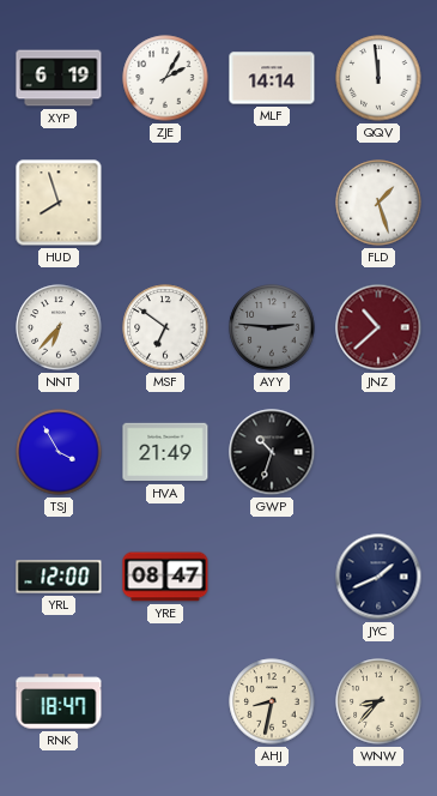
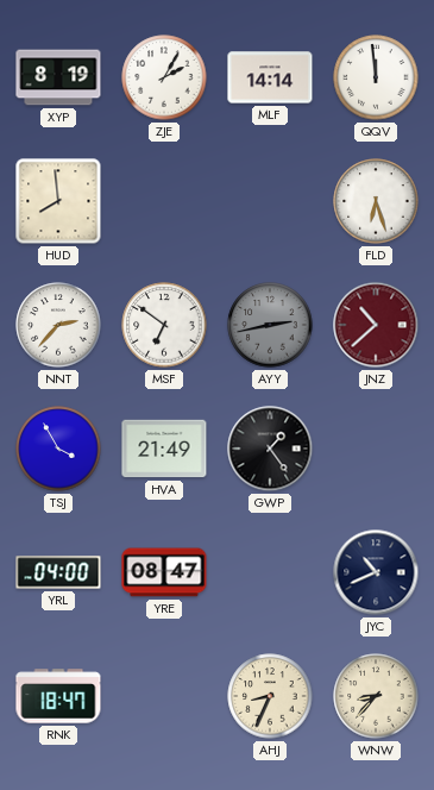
XYP: 6:19 -> 8:19 (58, 77)
HUD: 7:57 -> 7:59 (58, 201)
FLD: 1:27 -> 6:27 (376, 201)
NNT: 6:37 -> 2:37 (58, 325)
AYY: 2:46 -> 2:43 (270, 325)
GWP: 10:33 -> 1:24 (270, 449)
YRL: 12:00 -> 04:00 (58, 572)
JYC: 1:41 -> 10:41 (376, 572)
AHJ: 8:32 -> 8:34 (270, 696)
